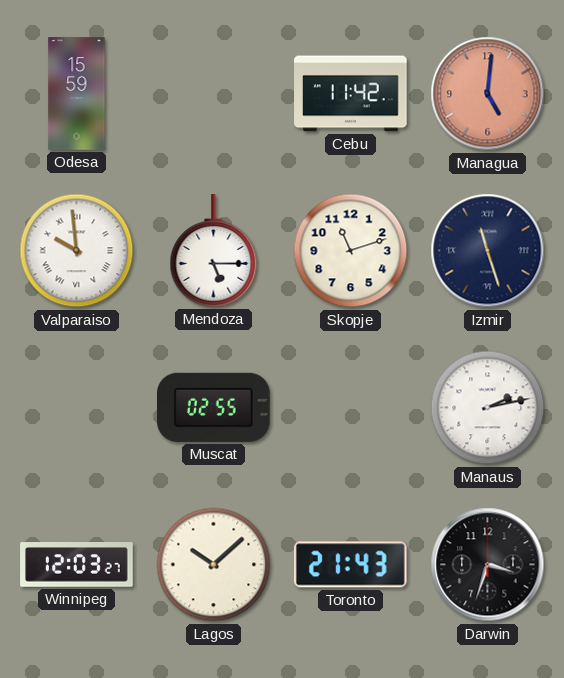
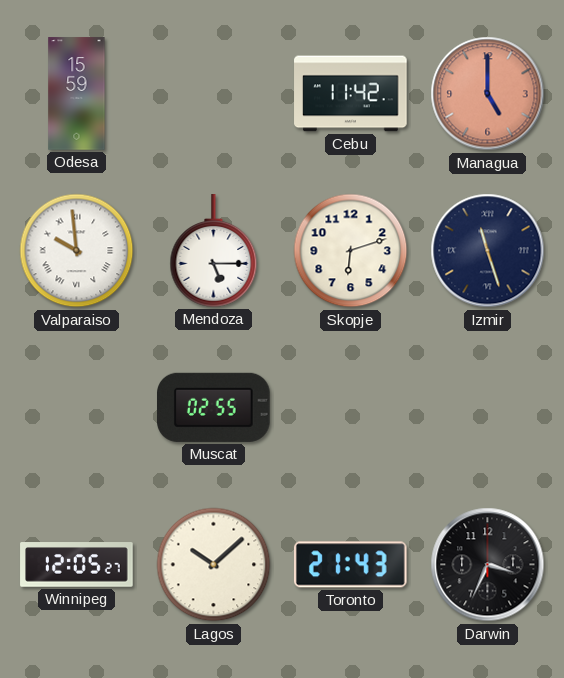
Managua: 5:01 -> 5:00 (488, 94)
Skopje: 11:12 -> 6:12 (351, 251)
Manaus: 2:13 -> none (488, 408)
Winnipeg: 12:03 -> 12:05 (77, 565)
Darwin: 3:33 -> 3:34 (488, 565)
